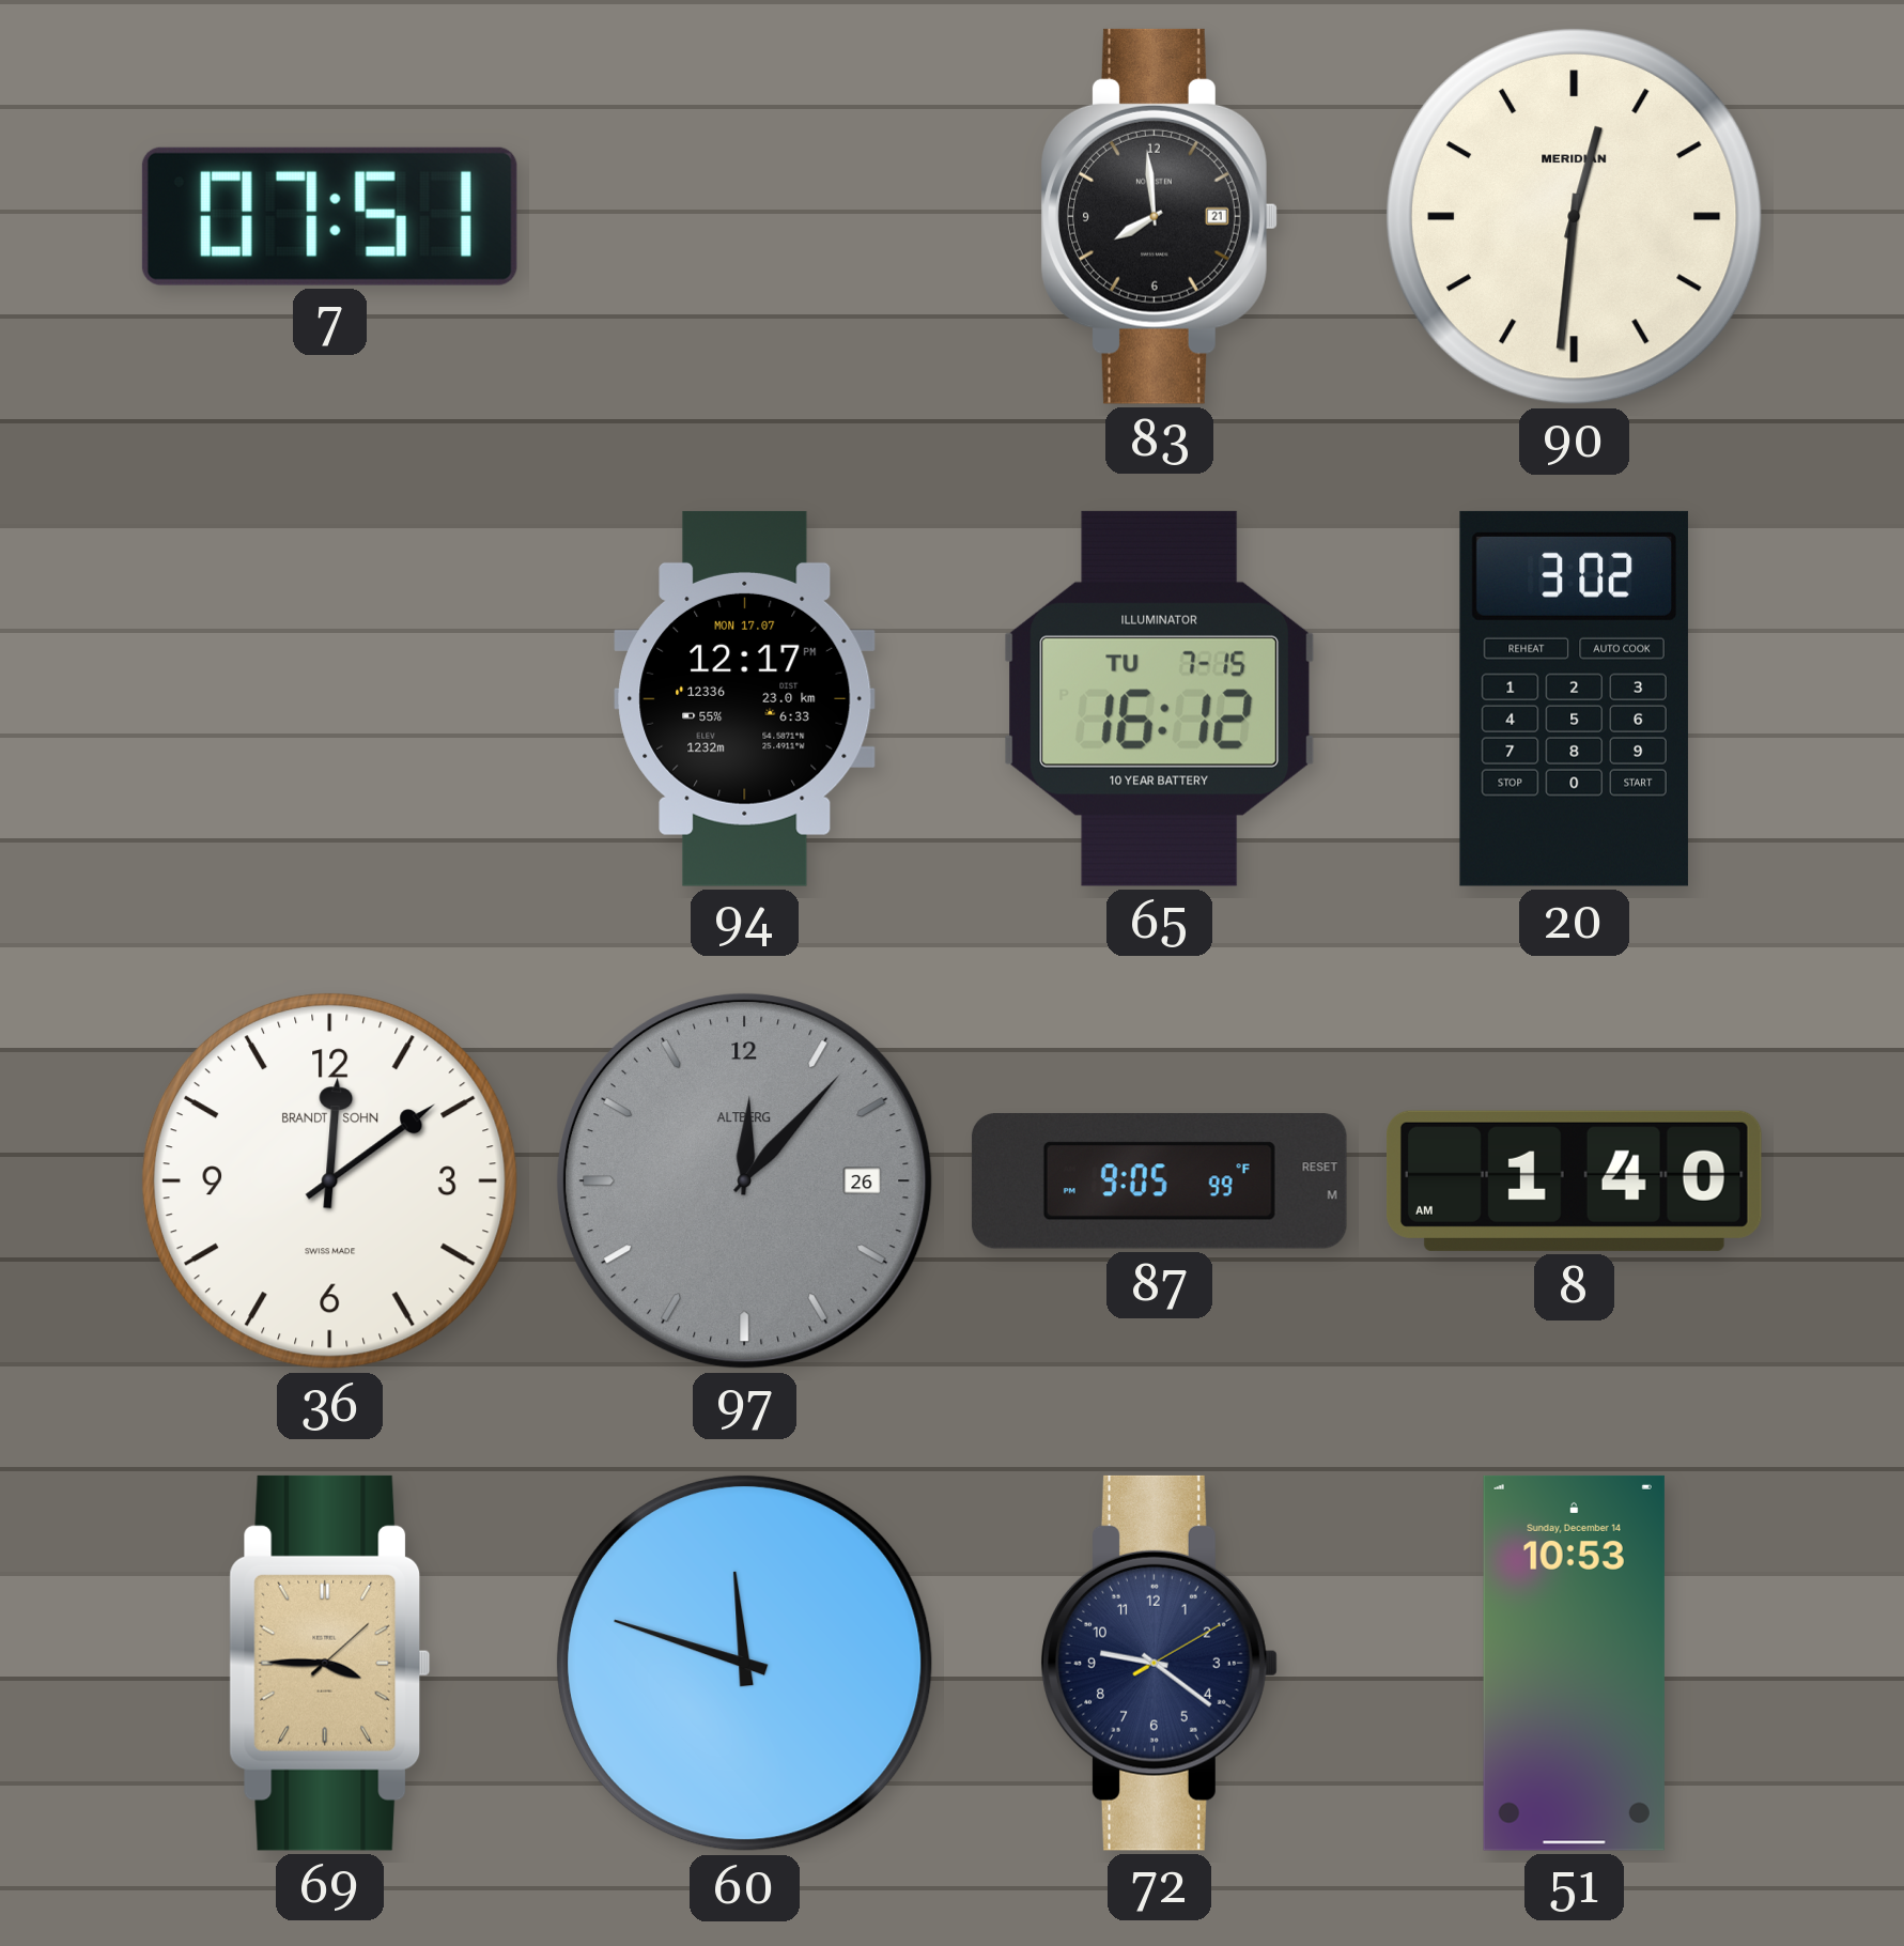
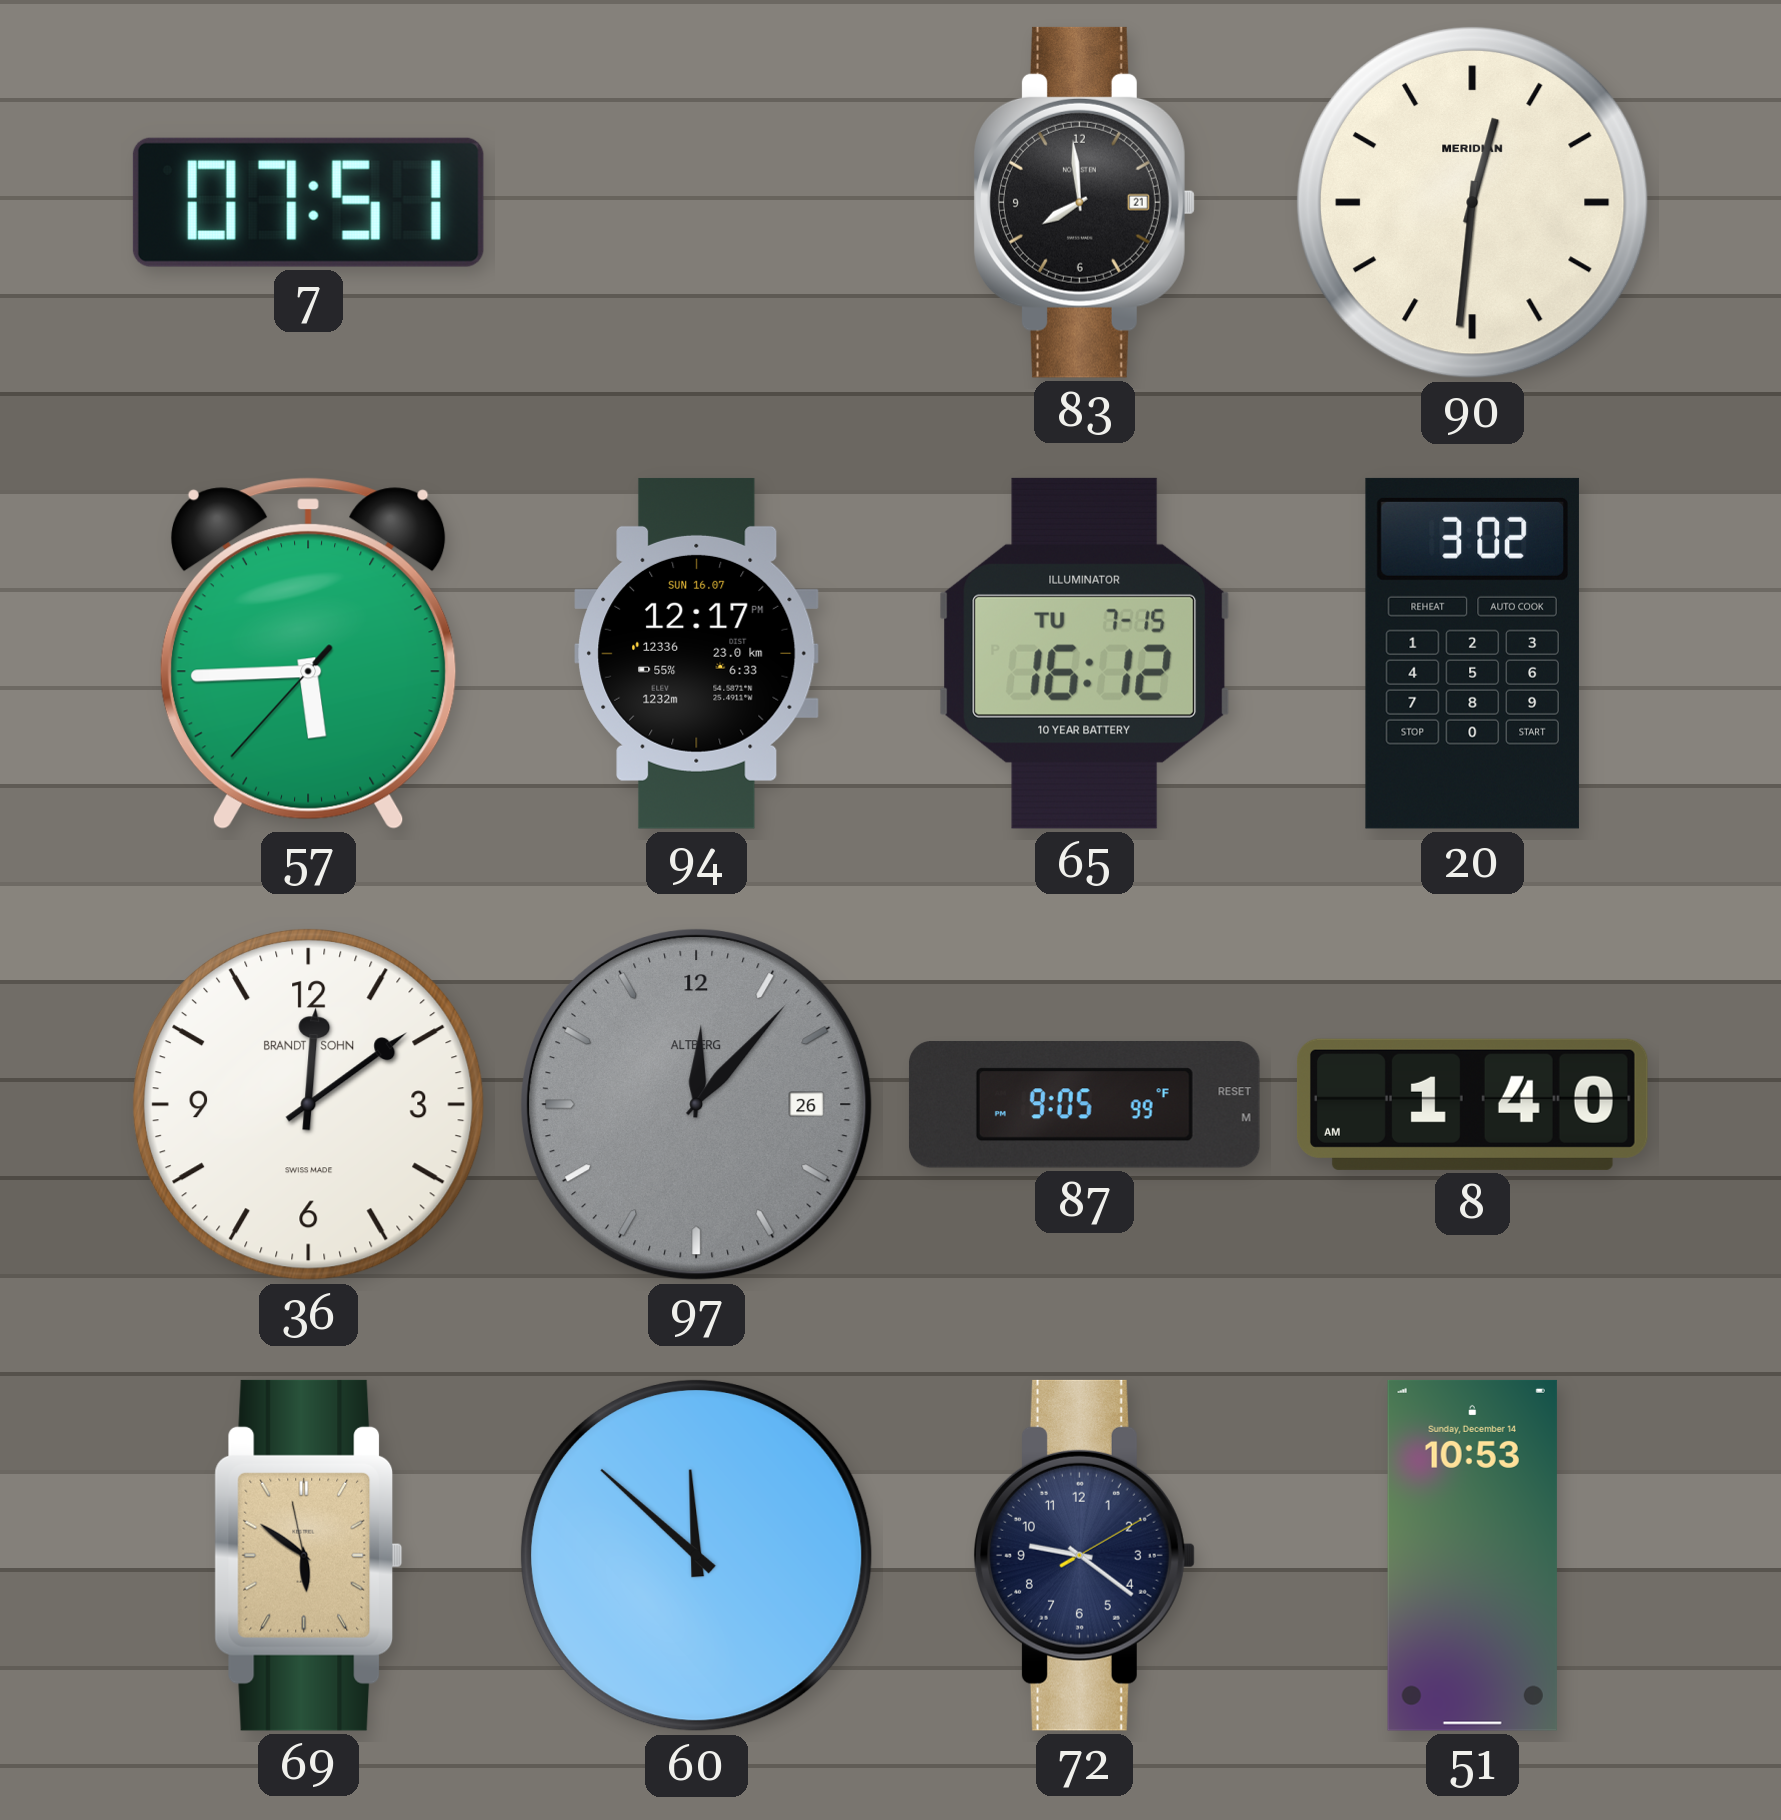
57: none -> 5:44 (308, 653)
94 date: MON 17.07 -> SUN 16.07 (697, 653)
69: 3:45 -> 5:50 (309, 1555)
60: 11:48 -> 11:52 (696, 1555)
